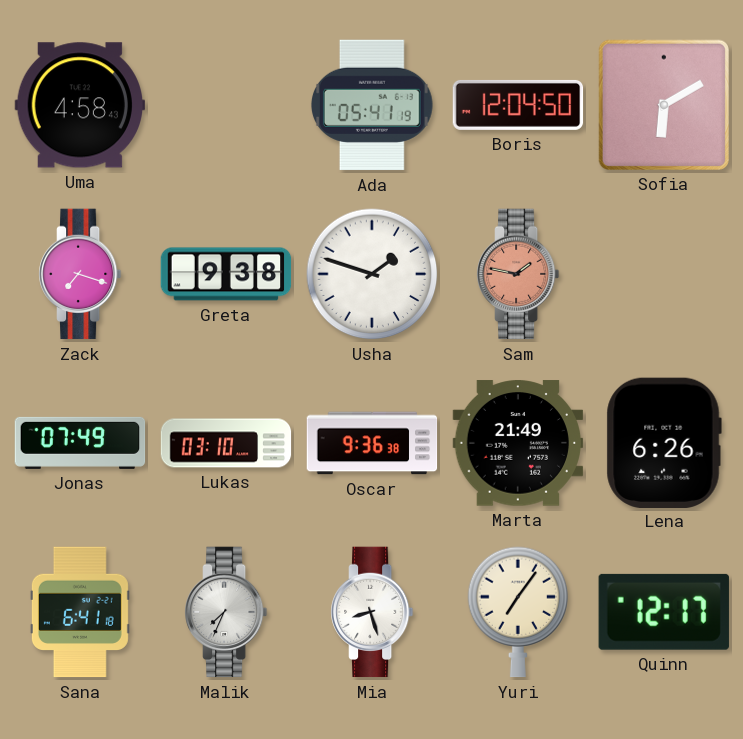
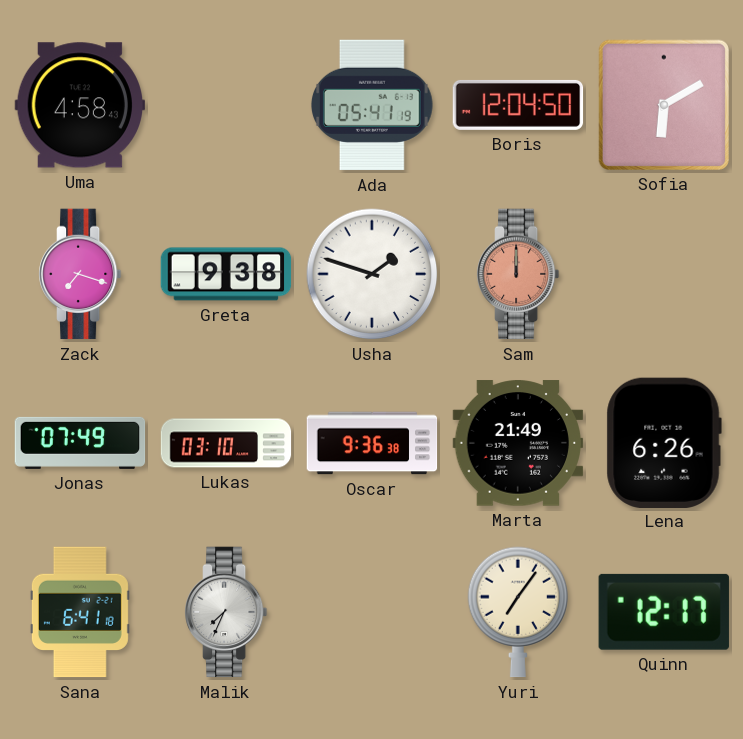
Sam: 1:47 -> 12:00 (518, 274)
Mia: 8:27 -> none (372, 612)
